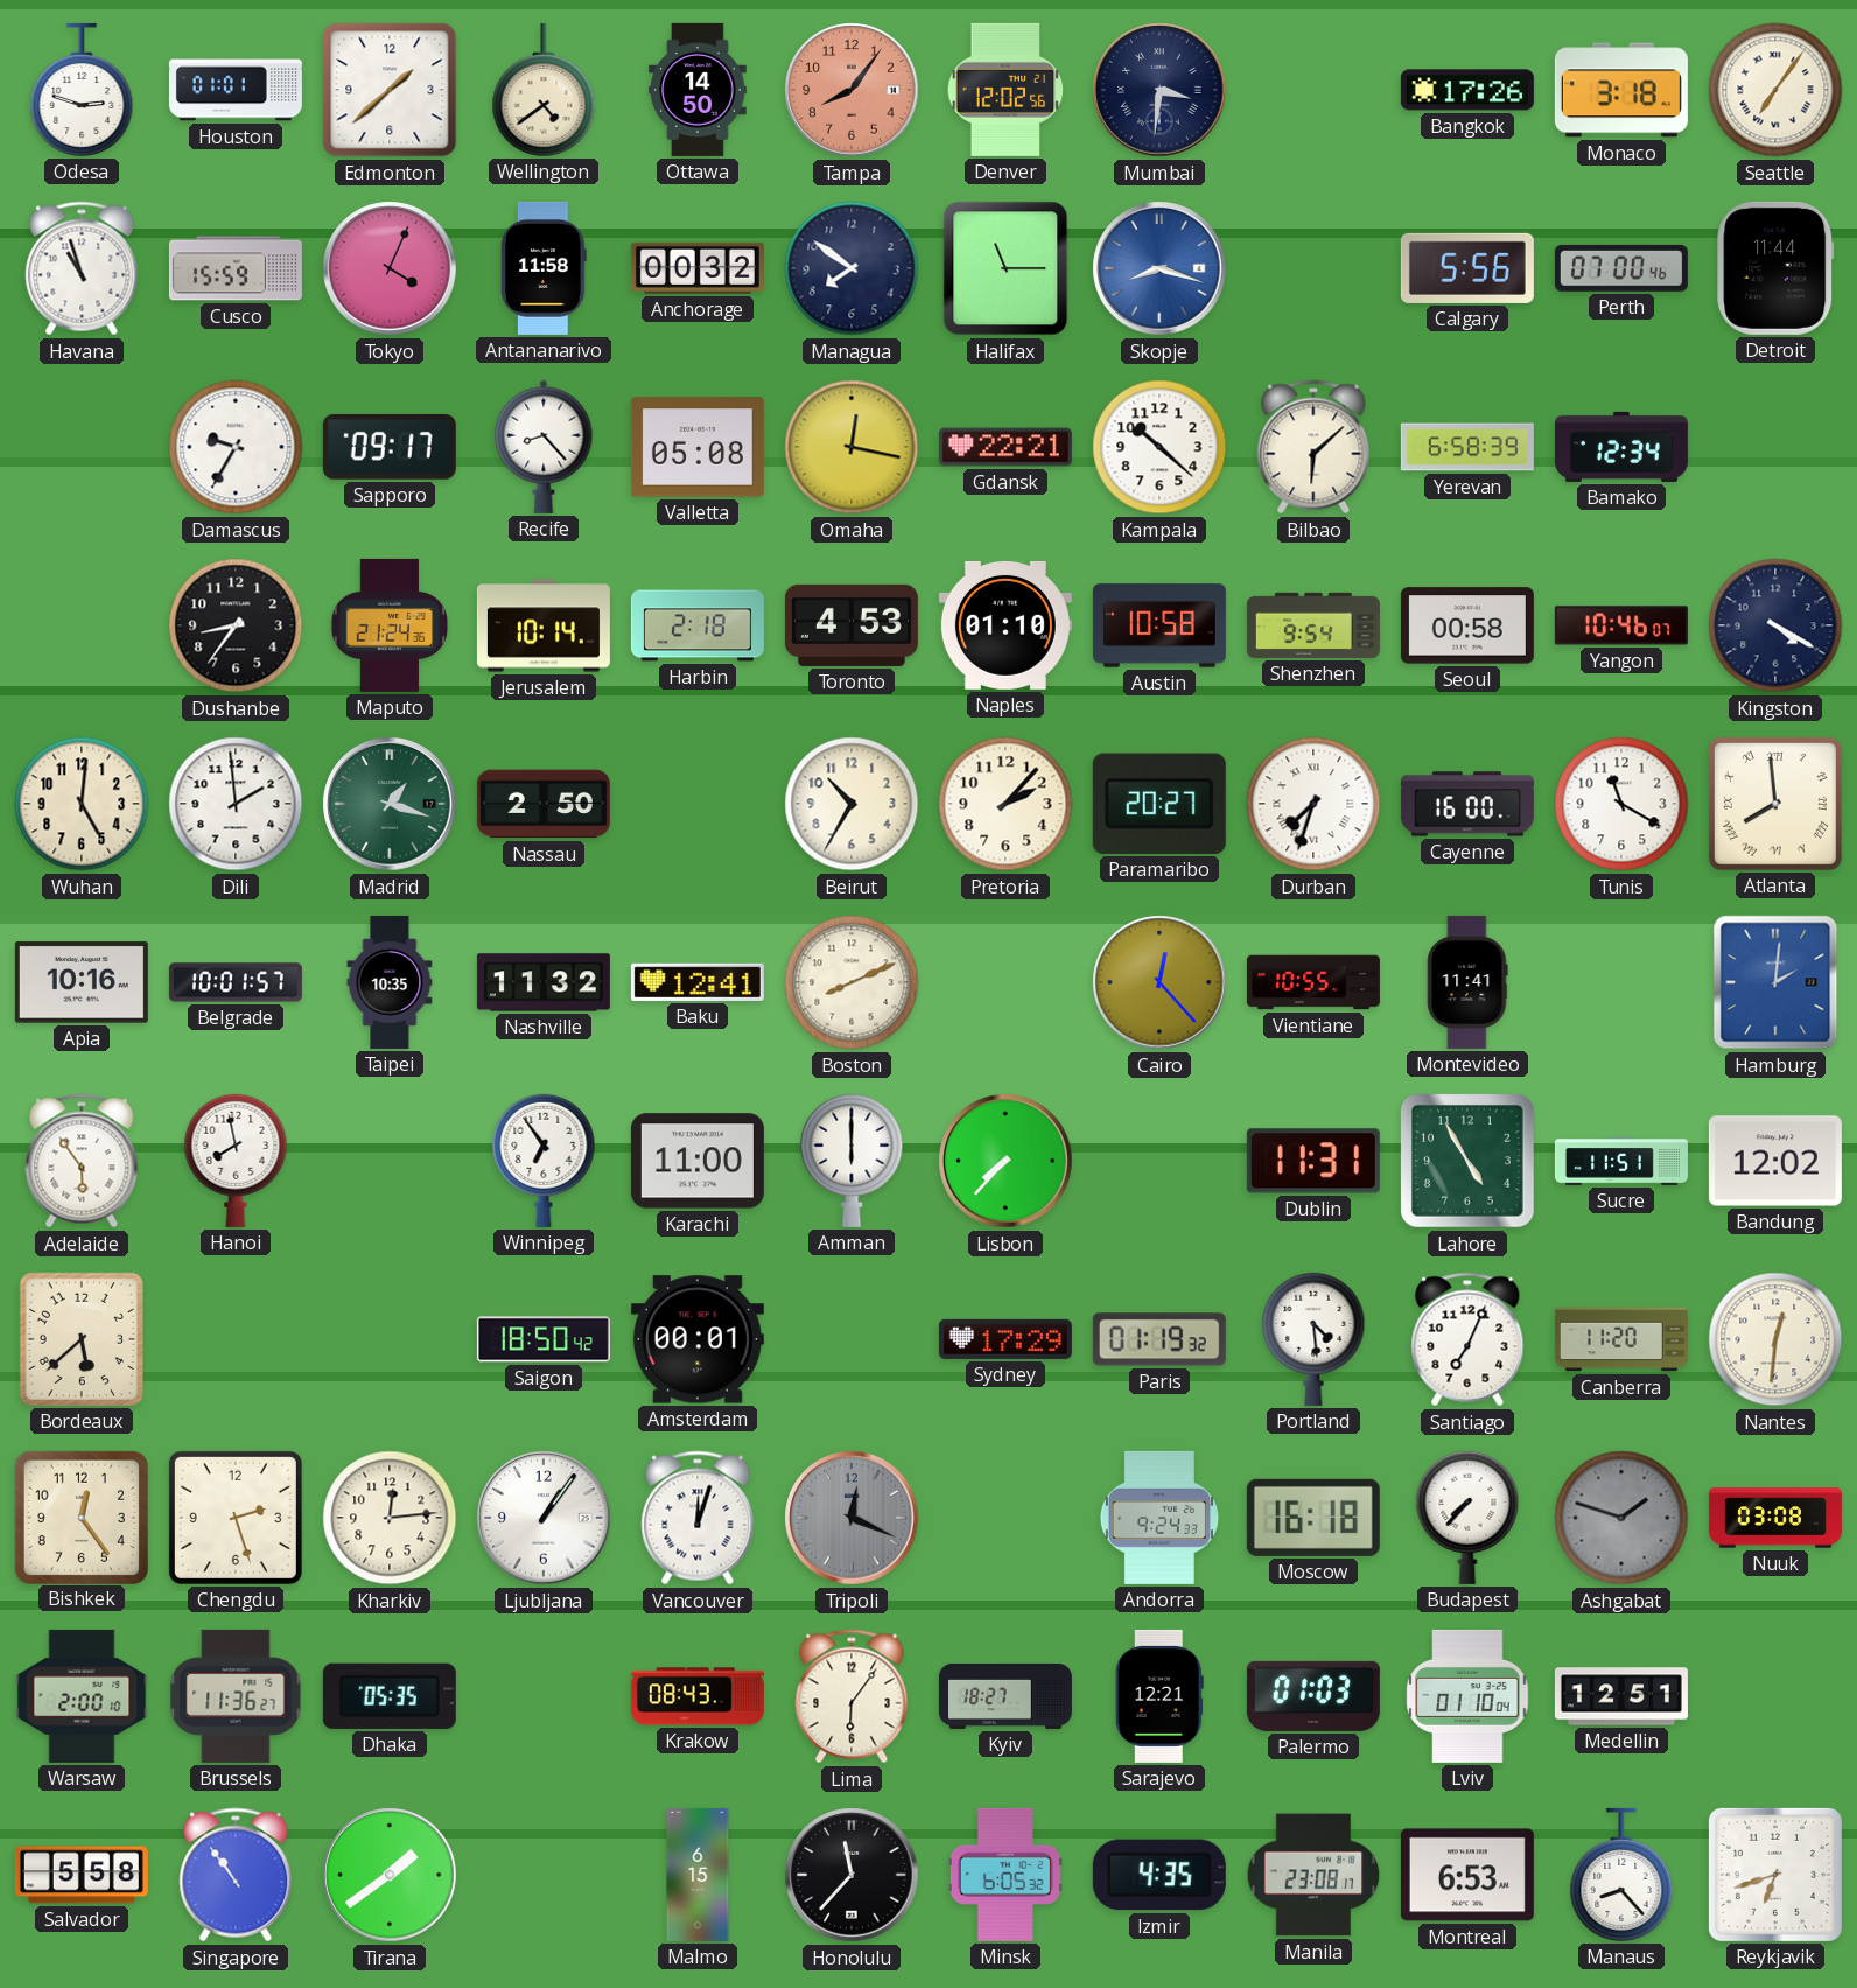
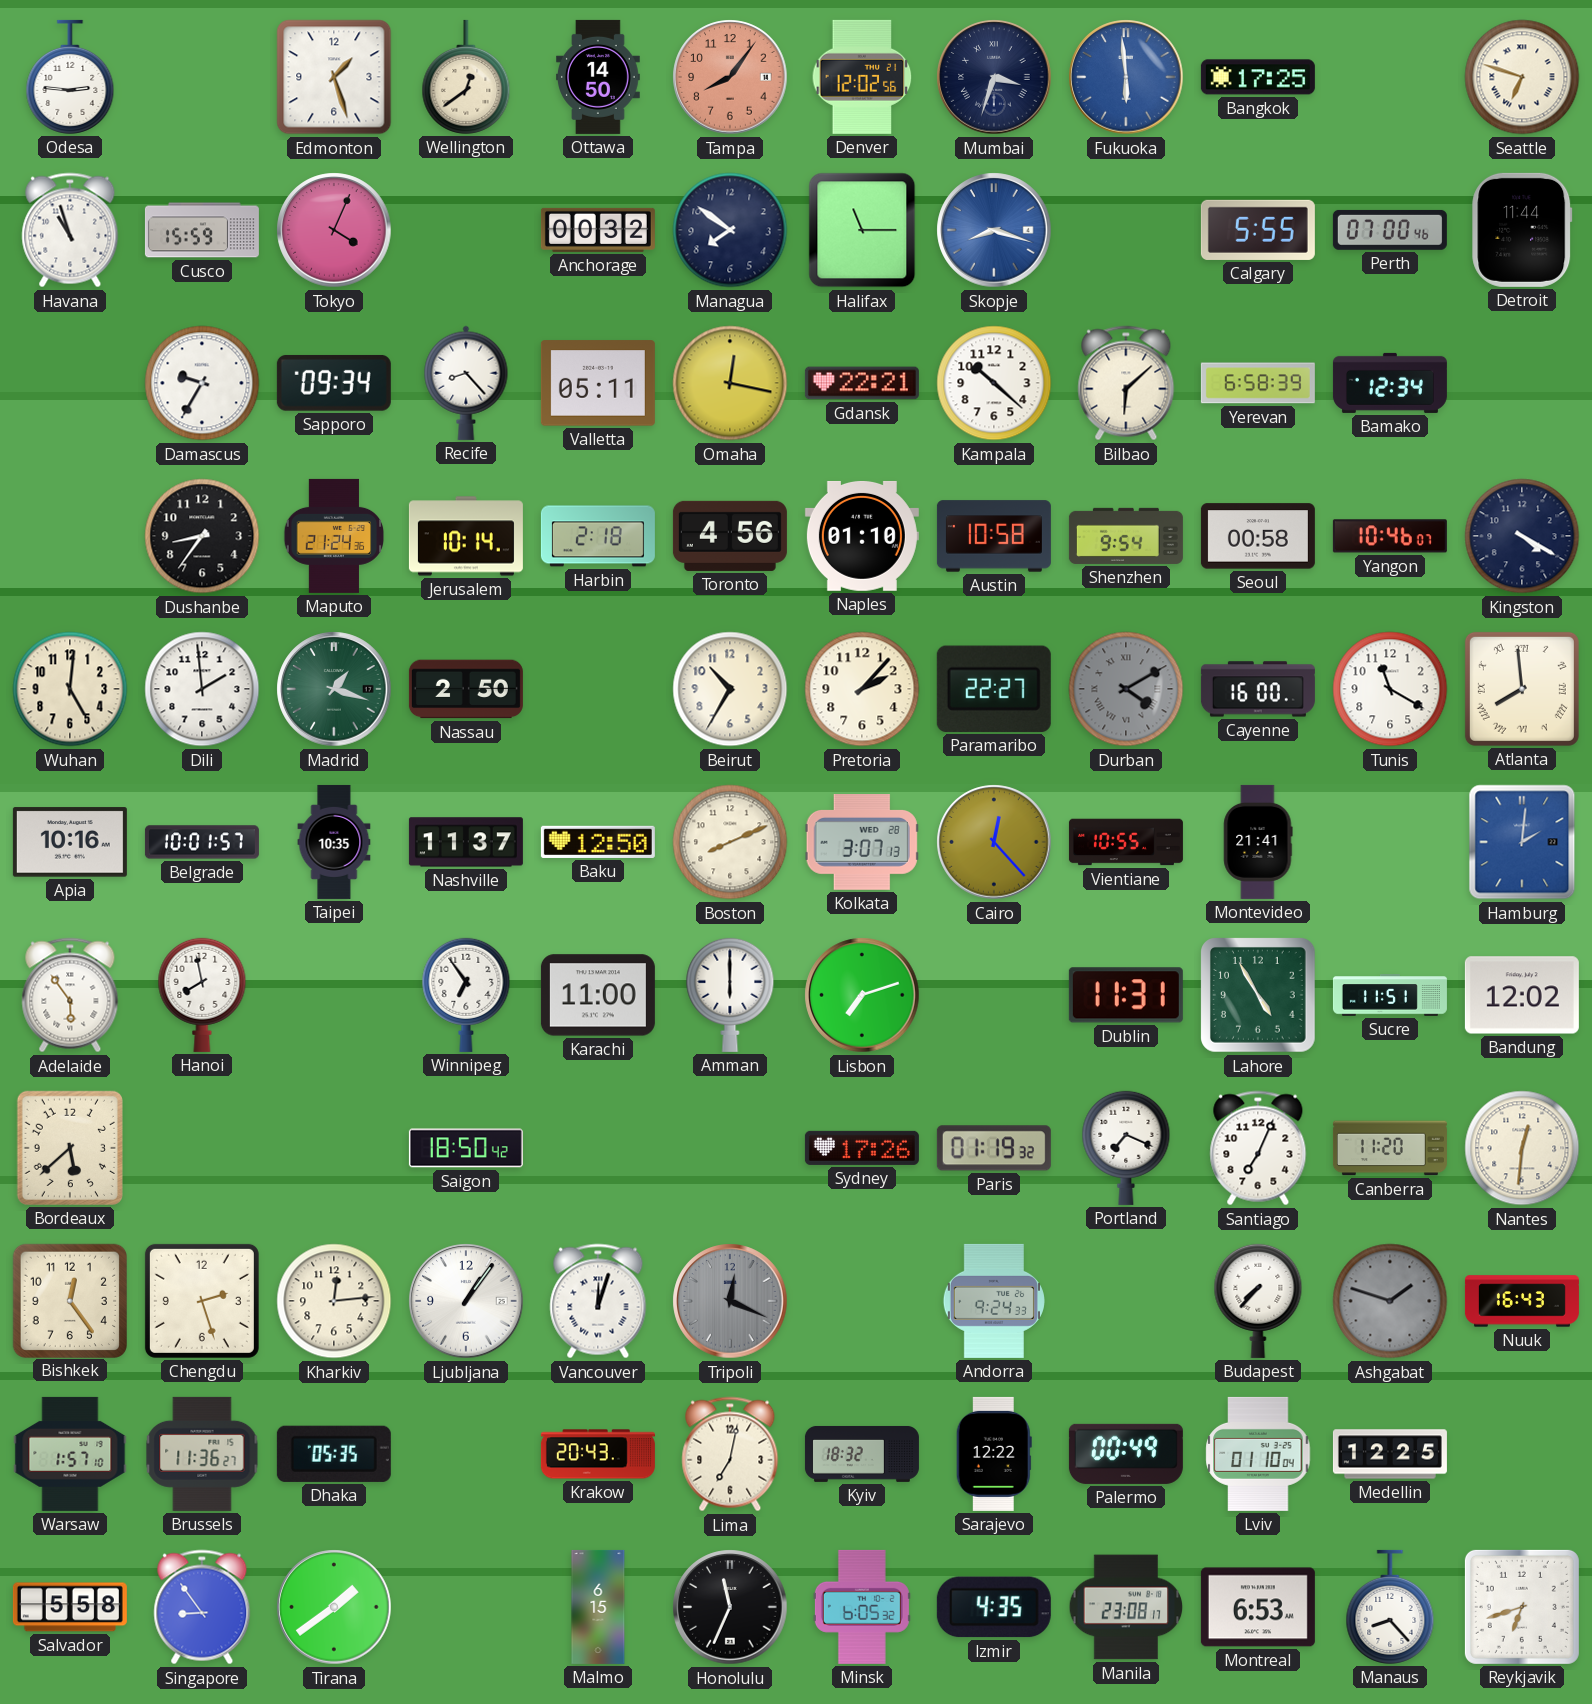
Odesa: 2:48 -> 2:46 (70, 77)
Houston: 01:01 -> none (236, 90)
Edmonton: 1:38 -> 1:27 (334, 77)
Wellington: 4:39 -> 12:39 (466, 77)
Mumbai: 3:31 -> 3:33 (994, 77)
Fukuoka: none -> 5:59 (1126, 77)
Bangkok: 17:26 -> 17:25 (1258, 77)
Monaco: 3:18 -> none (1621, 90)
Seattle: 7:06 -> 6:48 (1522, 77)
Antananarivo: 11:58 -> none (544, 268)
Calgary: 5:56 -> 5:55 (1258, 230)
Sapporo: 09:17 -> 09:34 (334, 383)
Valletta: 05:08 -> 05:11 (598, 383)
Toronto: 4:53 -> 4:56 (730, 536)
Paramaribo: 20:27 -> 22:27 (994, 689)
Durban: 7:33 -> 4:10 (1126, 689)
Durban dial: white -> grey (1126, 689)
Nashville: 11:32 -> 11:37 (466, 842)
Baku: 12:41 -> 12:50 (598, 842)
Kolkata: none -> 3:07 (862, 843)
Montevideo: 11:41 -> 21:41 (1258, 842)
Lisbon: 7:37 -> 7:12 (862, 995)
Amsterdam: 00:01 -> none (698, 1339)
Sydney: 17:29 -> 17:26 (862, 1148)
Portland: 4:29 -> 7:19 (1126, 1148)
Moscow: 16:18 -> none (1313, 1518)
Nuuk: 03:08 -> 16:43 (1522, 1301)
Warsaw: 2:00 -> 1:57 (70, 1454)
Krakow: 08:43 -> 20:43 (598, 1454)
Lima: 6:06 -> 7:02 (730, 1454)
Kyiv: 18:27 -> 18:32 (862, 1454)
Sarajevo: 12:21 -> 12:22 (994, 1454)
Palermo: 01:03 -> 00:49 (1126, 1454)
Medellin: 12:51 -> 12:25 (1390, 1454)
Singapore: 10:54 -> 8:54 (202, 1607)
Honolulu: 11:37 -> 11:34 (730, 1607)
